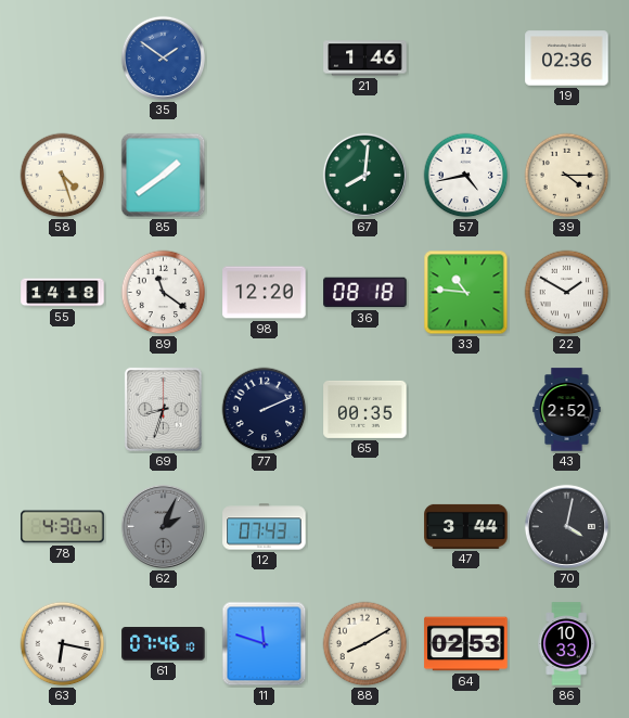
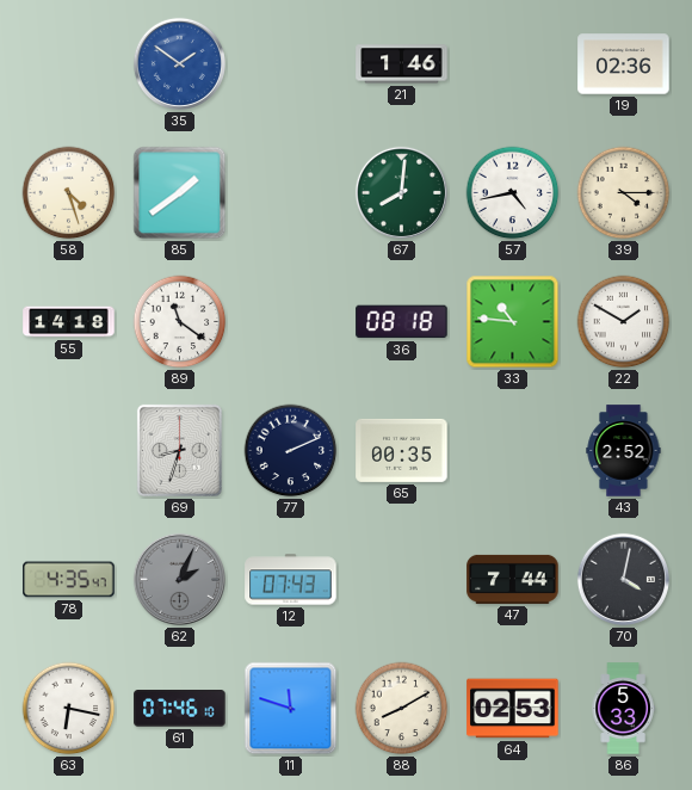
98: 12:20 -> none (265, 293)
78: 4:30 -> 4:35 (69, 580)
47: 3:44 -> 7:44 (513, 579)
86: 10:33 -> 5:33 (623, 709)
